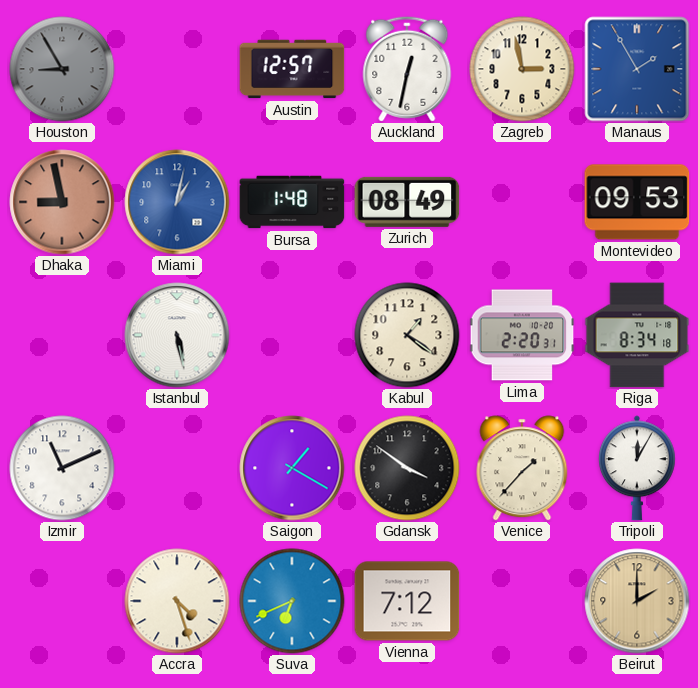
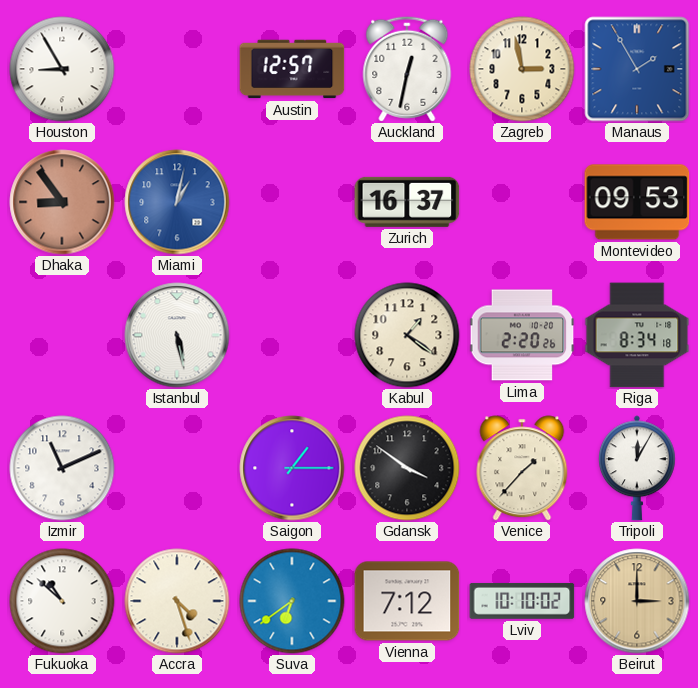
Houston dial: grey -> white (62, 69)
Dhaka: 8:58 -> 8:54 (62, 202)
Bursa: 1:48 -> none (292, 202)
Zurich: 08:49 -> 16:37 (407, 202)
Lima: 2:20:31 -> 2:20:26 (522, 335)
Saigon: 1:20 -> 1:15 (292, 468)
Fukuoka: none -> 10:52 (62, 601)
Suva: 6:41 -> 6:39 (292, 601)
Lviv: none -> 10:10 (522, 601)
Beirut: 2:00 -> 3:00 (637, 601)
